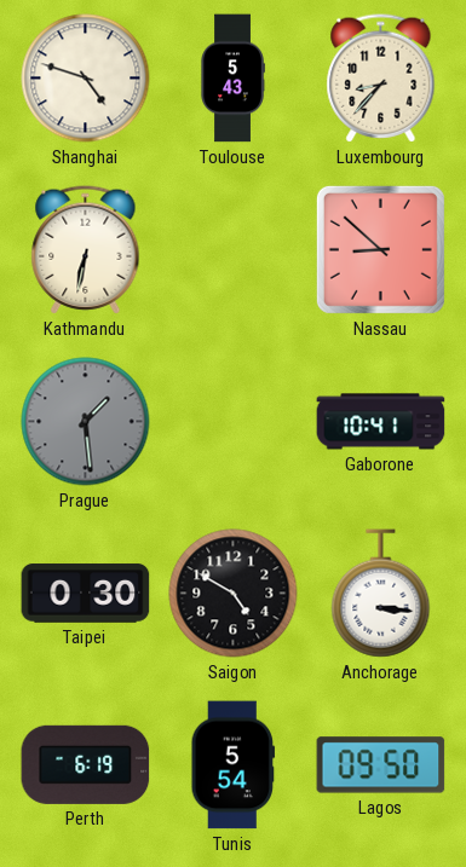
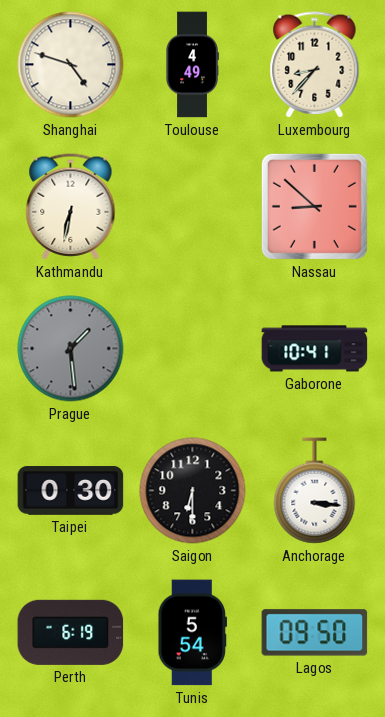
Toulouse: 5:43 -> 4:49 (192, 65)
Saigon: 4:50 -> 6:30 (193, 491)
